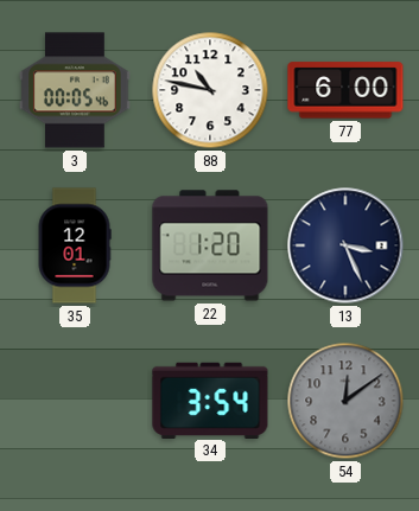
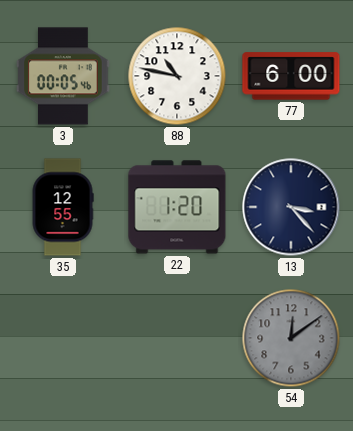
35: 12:01 -> 12:55 (63, 207)
13: 3:26 -> 3:23 (291, 207)
34: 3:54 -> none (210, 400)
